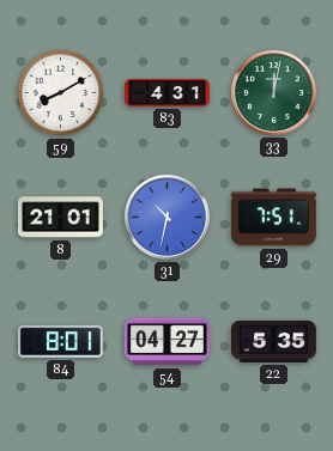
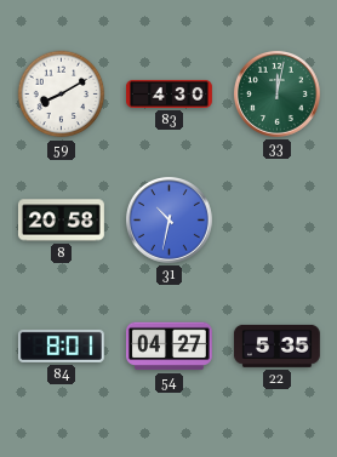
83: 4:31 -> 4:30 (170, 93)
8: 21:01 -> 20:58 (61, 221)
29: 7:51 -> none (273, 218)
